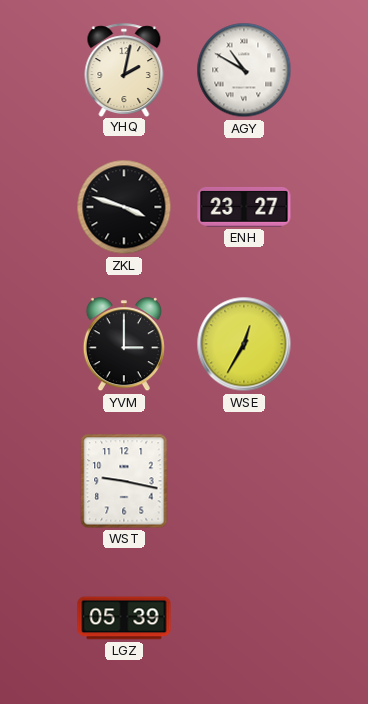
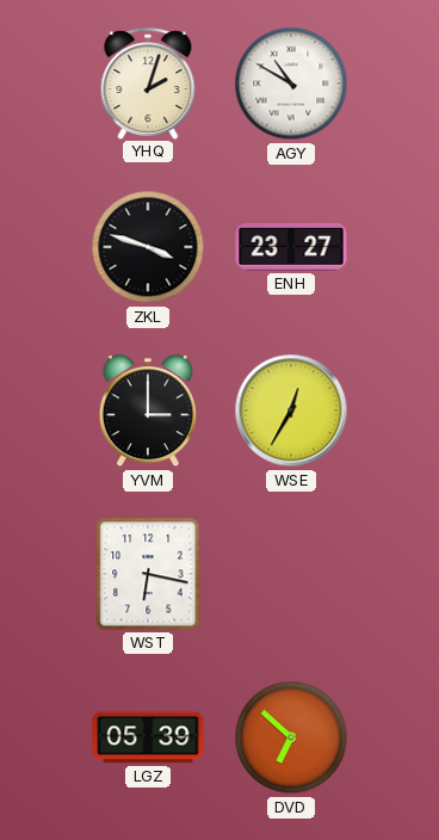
YHQ: 2:02 -> 2:03 (148, 84)
WST: 9:17 -> 6:17 (148, 574)
DVD: none -> 6:52 (291, 737)
